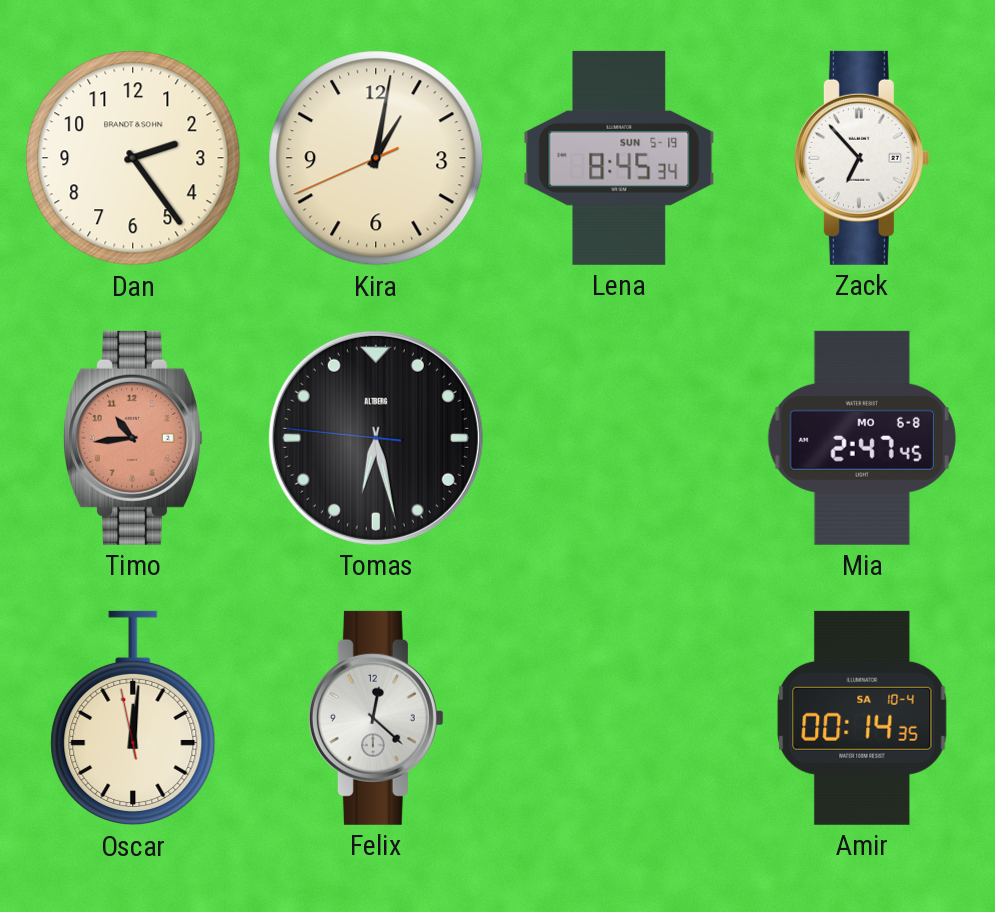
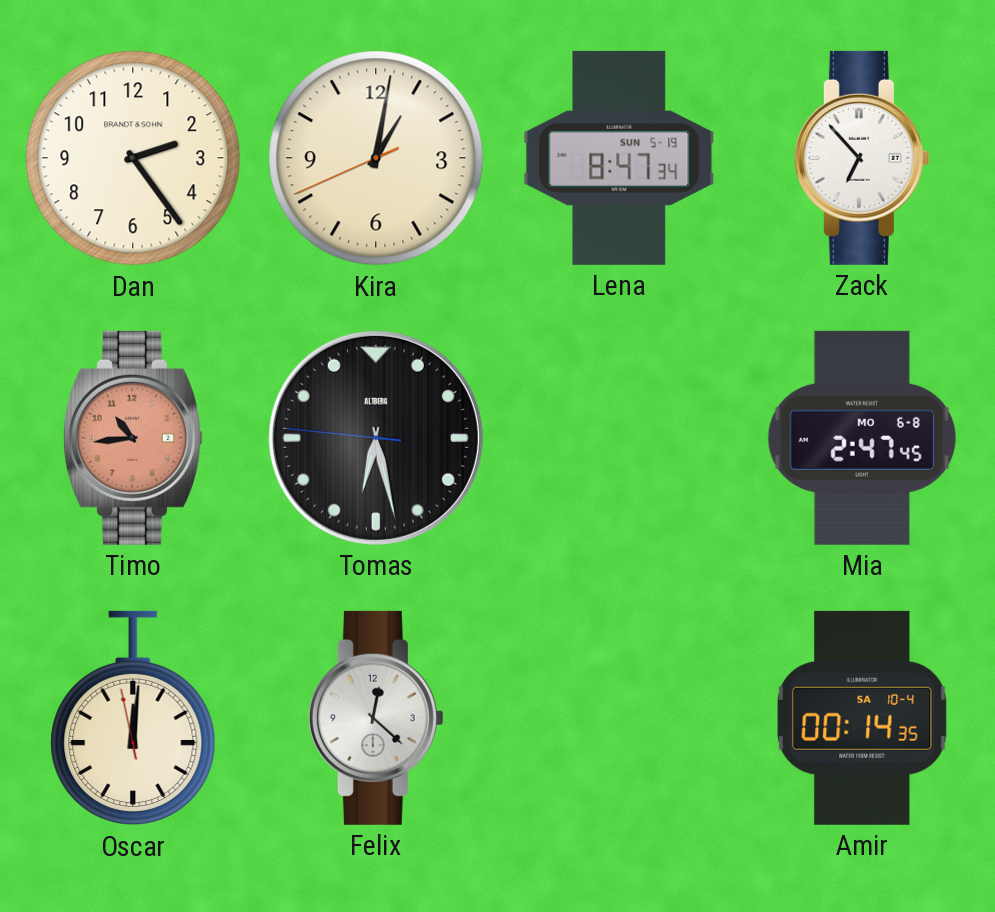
Lena: 8:45 -> 8:47 (619, 158)
